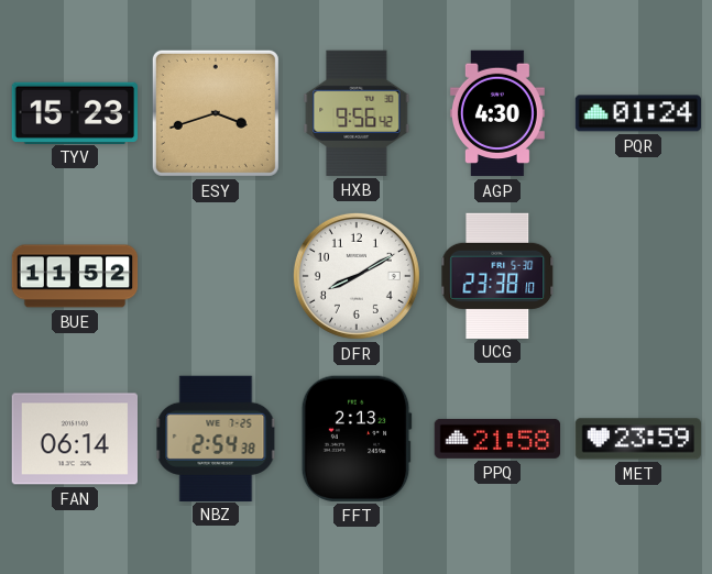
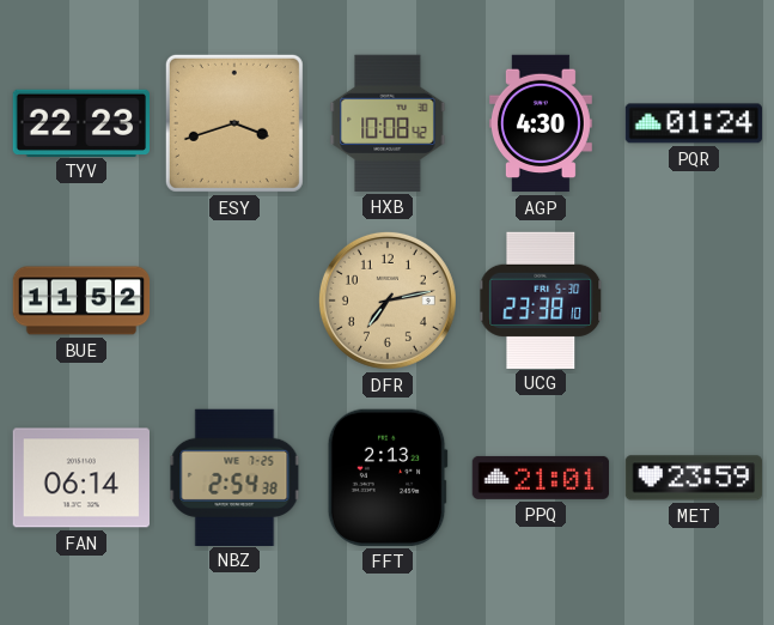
TYV: 15:23 -> 22:23 (80, 122)
HXB: 9:56 -> 10:08 (388, 123)
DFR: 8:10 -> 7:13 (388, 301)
DFR dial: white -> champagne (388, 301)
PPQ: 21:58 -> 21:01 (541, 478)
